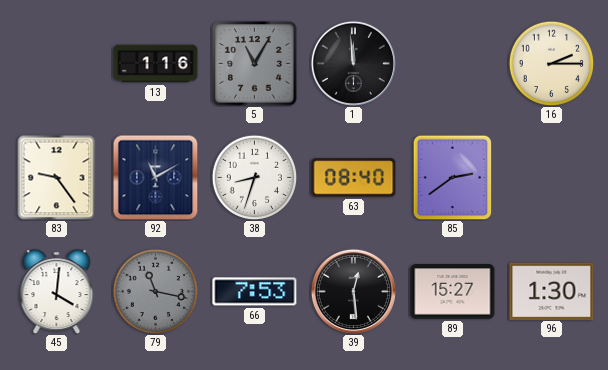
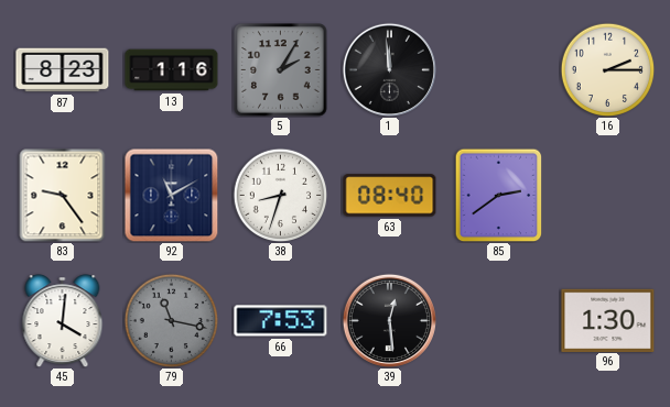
87: none -> 8:23 (63, 70)
5: 11:05 -> 2:05 (281, 70)
89: 15:27 -> none (453, 292)
